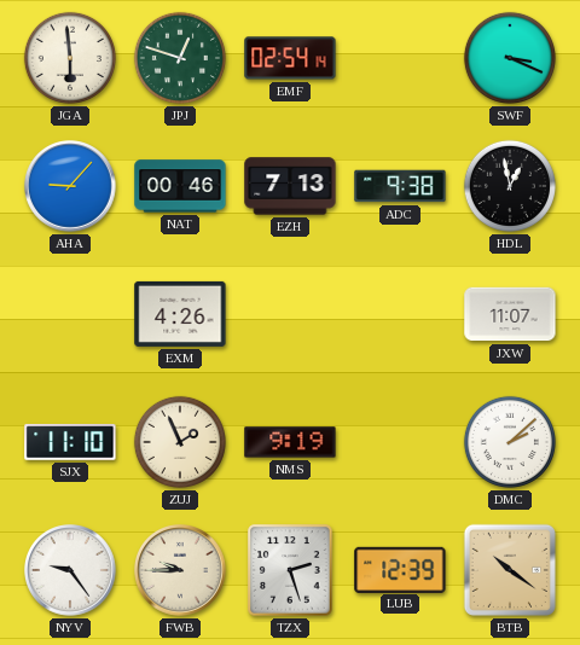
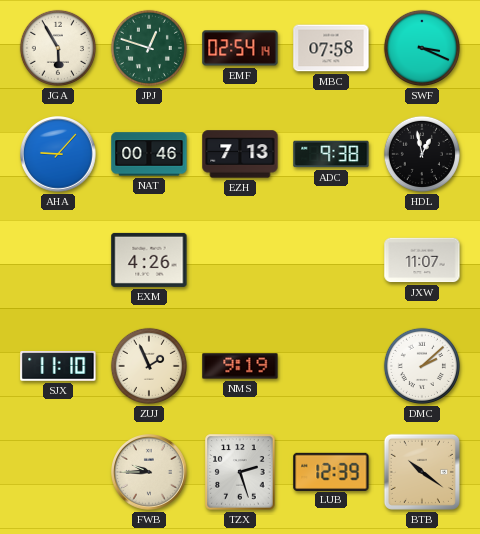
JGA: 5:59 -> 5:55 (58, 48)
MBC: none -> 07:58 (331, 48)
NYV: 9:24 -> none (71, 571)
